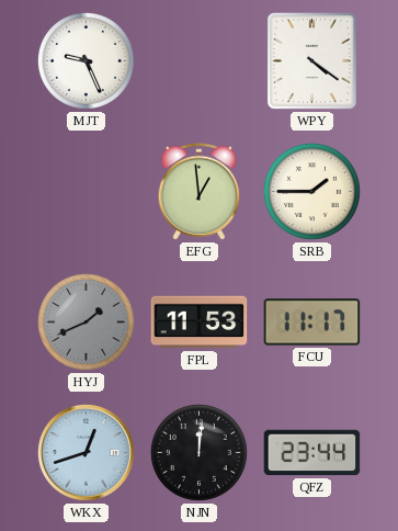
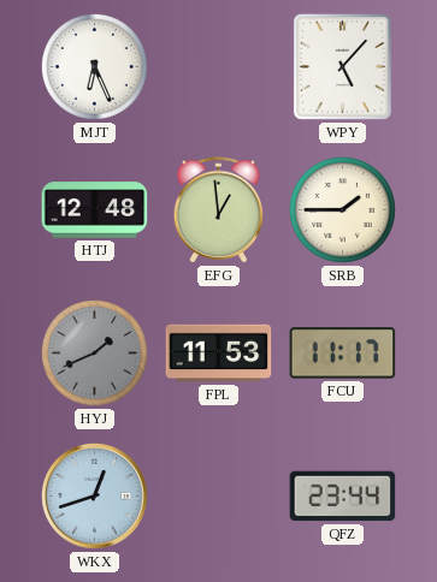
MJT: 9:26 -> 6:26 (94, 66)
WPY: 4:21 -> 5:07 (342, 66)
HTJ: none -> 12:48 (95, 210)
NJN: 12:01 -> none (198, 452)
